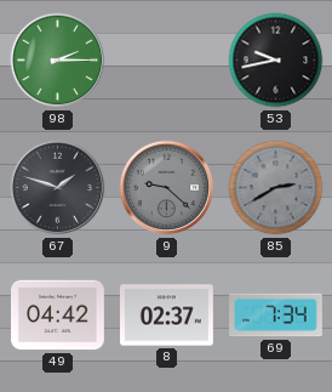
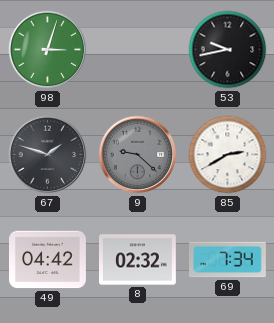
98: 2:15 -> 3:03 (48, 50)
85 dial: grey -> white (228, 155)
8: 02:37 -> 02:32 (138, 260)
